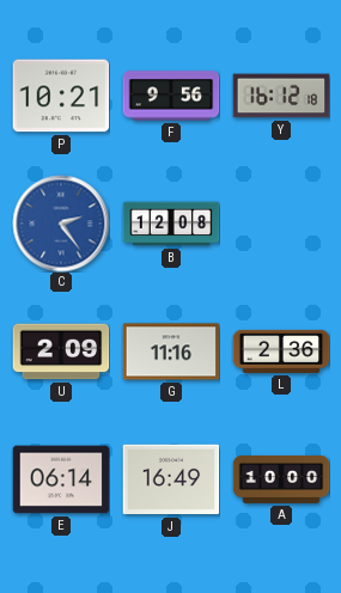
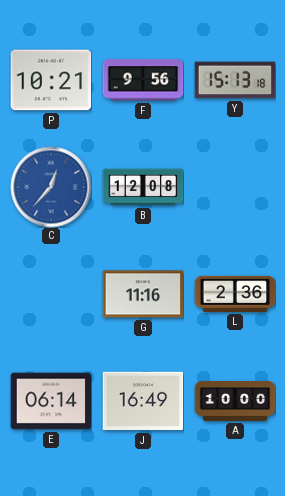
Y: 16:12 -> 15:13 (235, 80)
C: 2:24 -> 12:37 (51, 187)
U: 2:09 -> none (61, 351)
